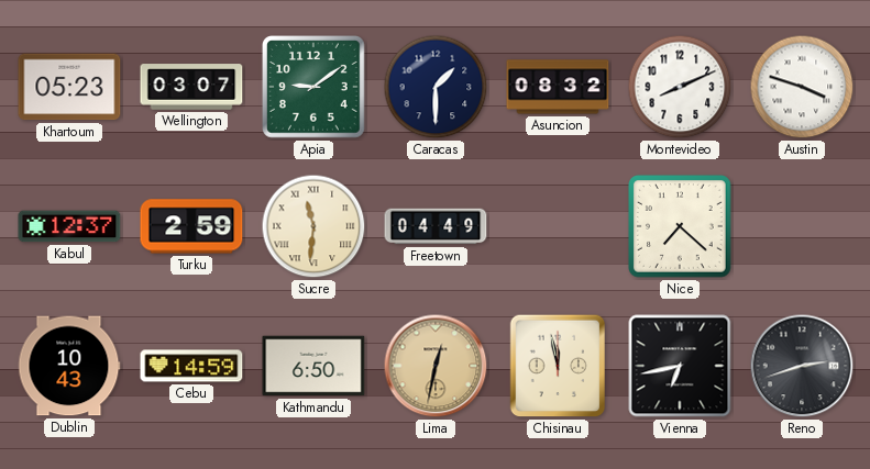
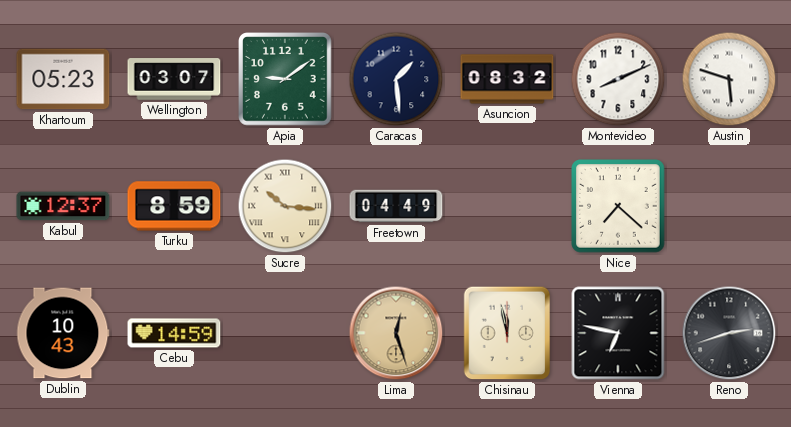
Caracas: 1:30 -> 1:29 (396, 79)
Austin: 3:48 -> 5:48 (729, 79)
Turku: 2:59 -> 8:59 (174, 206)
Sucre: 11:31 -> 10:16 (285, 206)
Kathmandu: 6:50 -> none (313, 366)
Lima: 12:32 -> 12:27 (396, 333)
Vienna: 6:43 -> 6:47 (618, 333)
